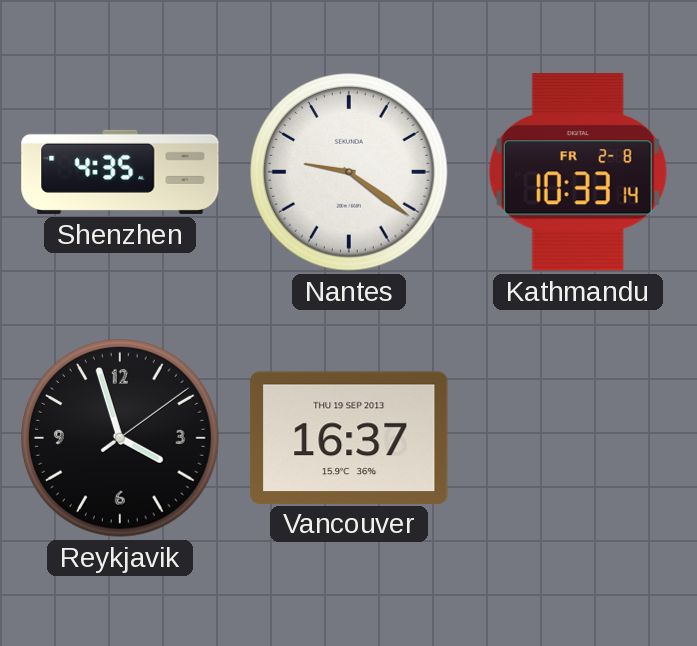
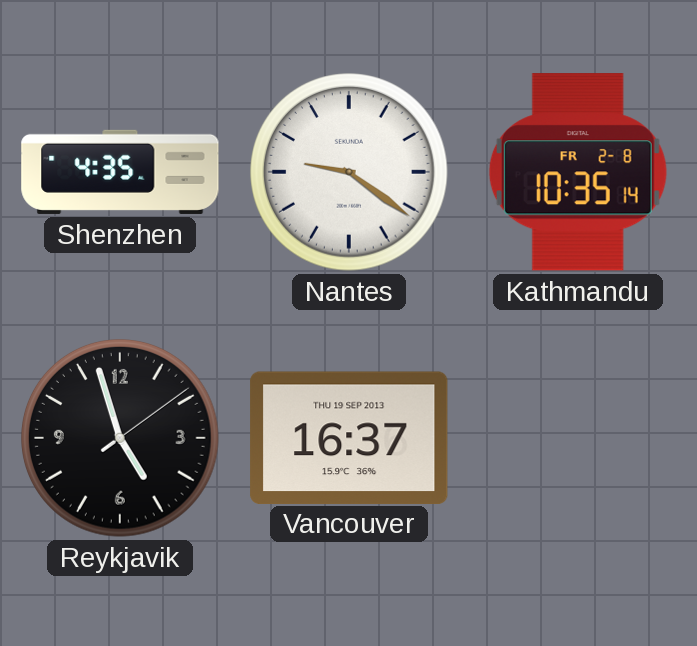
Kathmandu: 10:33 -> 10:35 (578, 172)
Reykjavik: 3:57 -> 4:57 (121, 439)
